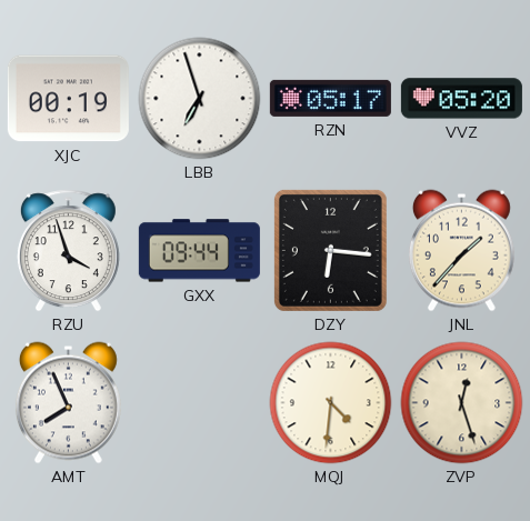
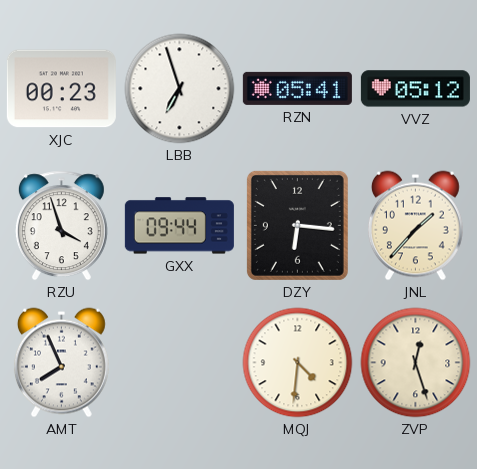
XJC: 00:19 -> 00:23 (61, 89)
RZN: 05:17 -> 05:41 (297, 88)
VVZ: 05:20 -> 05:12 (415, 89)
